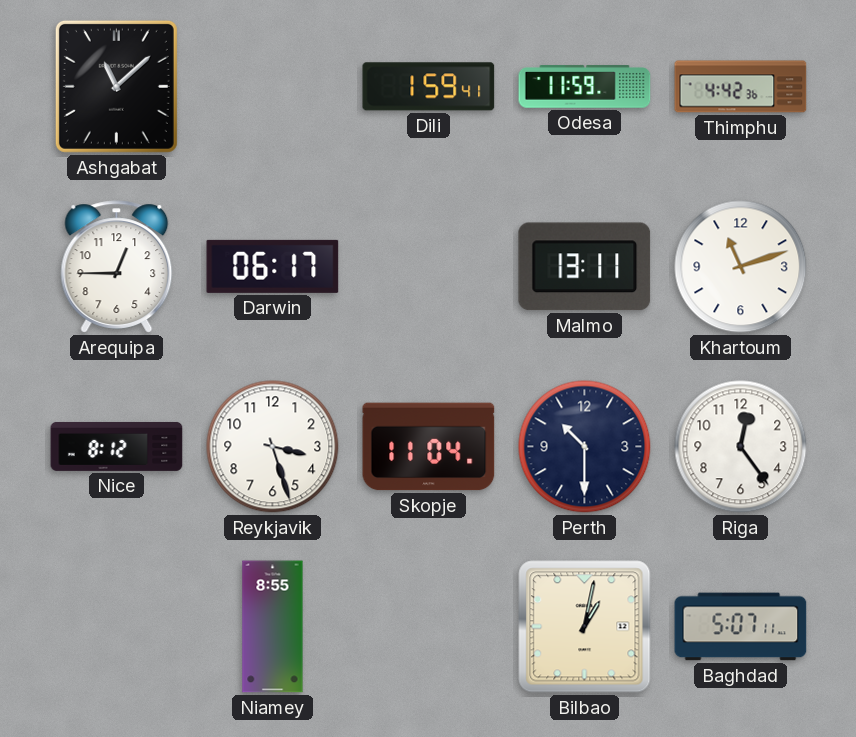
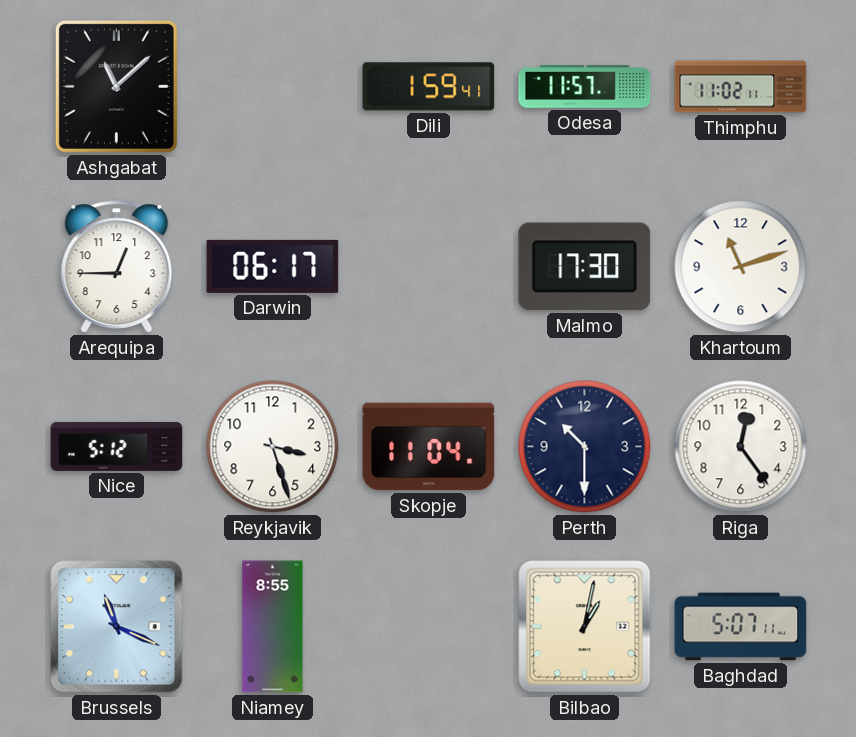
Odesa: 11:59 -> 11:57 (585, 87)
Thimphu: 4:42 -> 11:02 (741, 87)
Malmo: 13:11 -> 17:30 (585, 267)
Nice: 8:12 -> 5:12 (117, 446)
Brussels: none -> 11:19 (117, 627)
